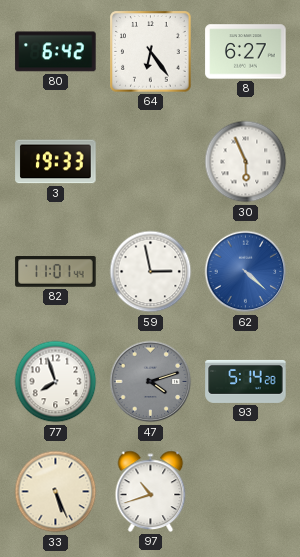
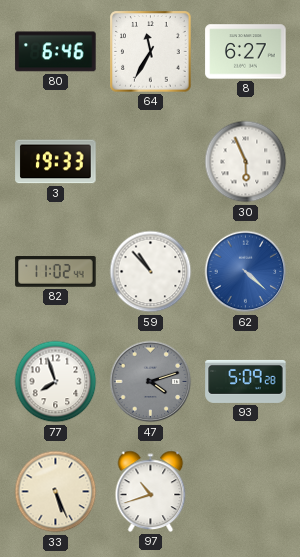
80: 6:42 -> 6:46 (56, 52)
64: 6:24 -> 11:35 (151, 52)
82: 11:01 -> 11:02 (56, 272)
59: 2:58 -> 10:53 (151, 272)
93: 5:14 -> 5:09 (246, 381)
